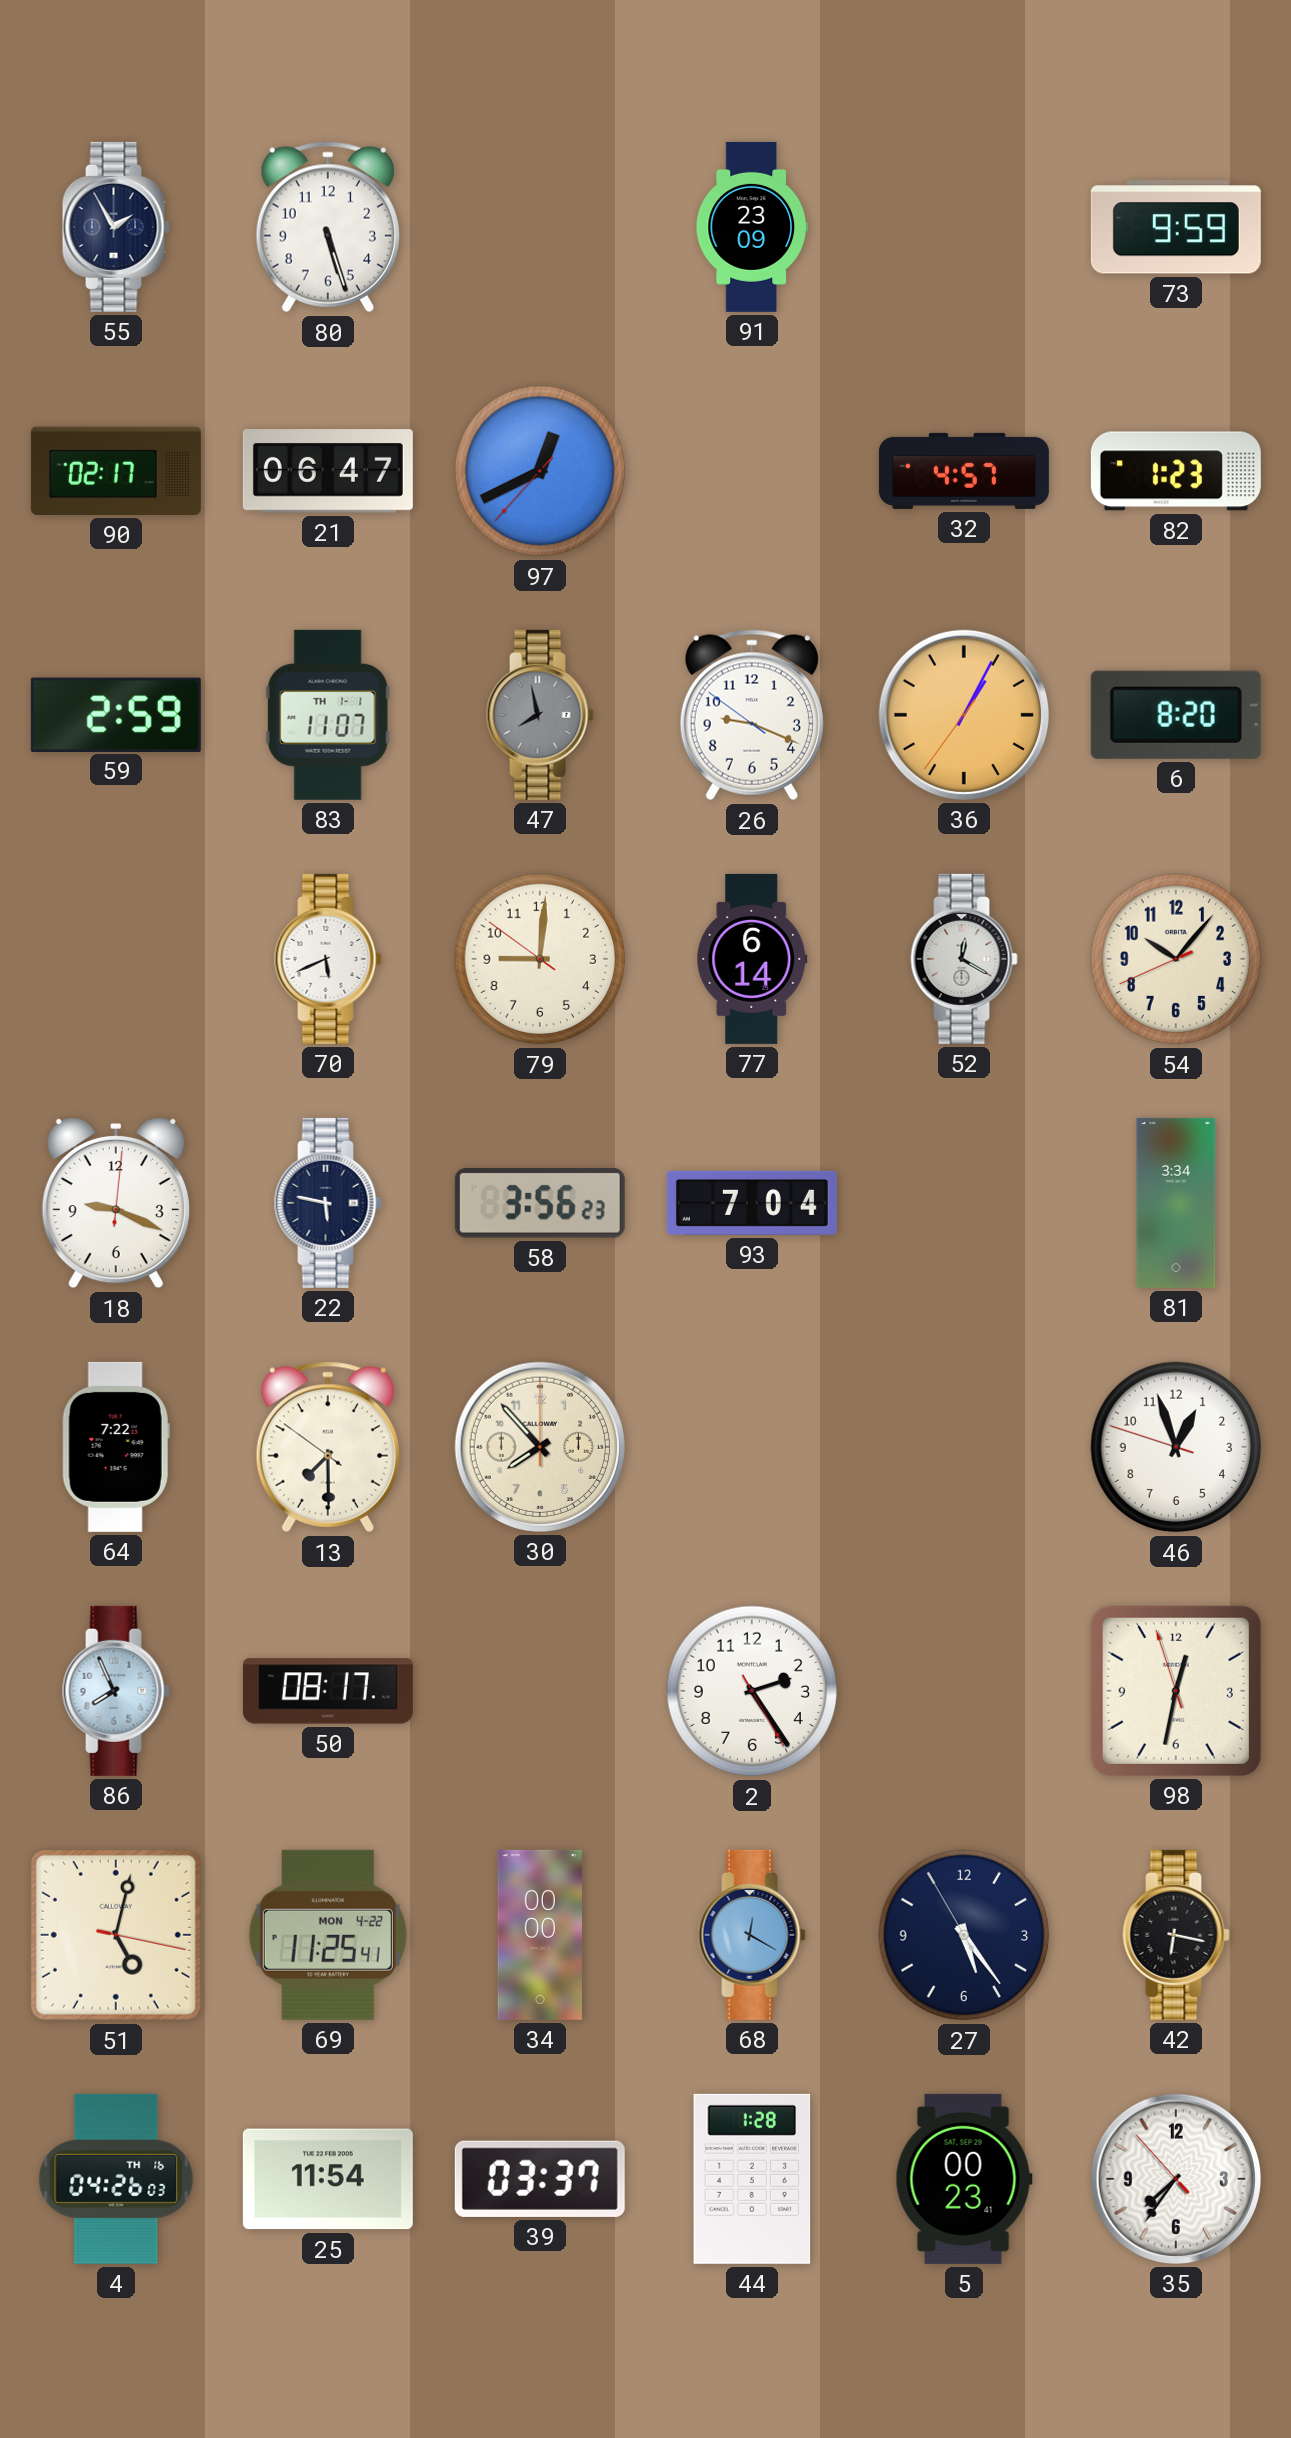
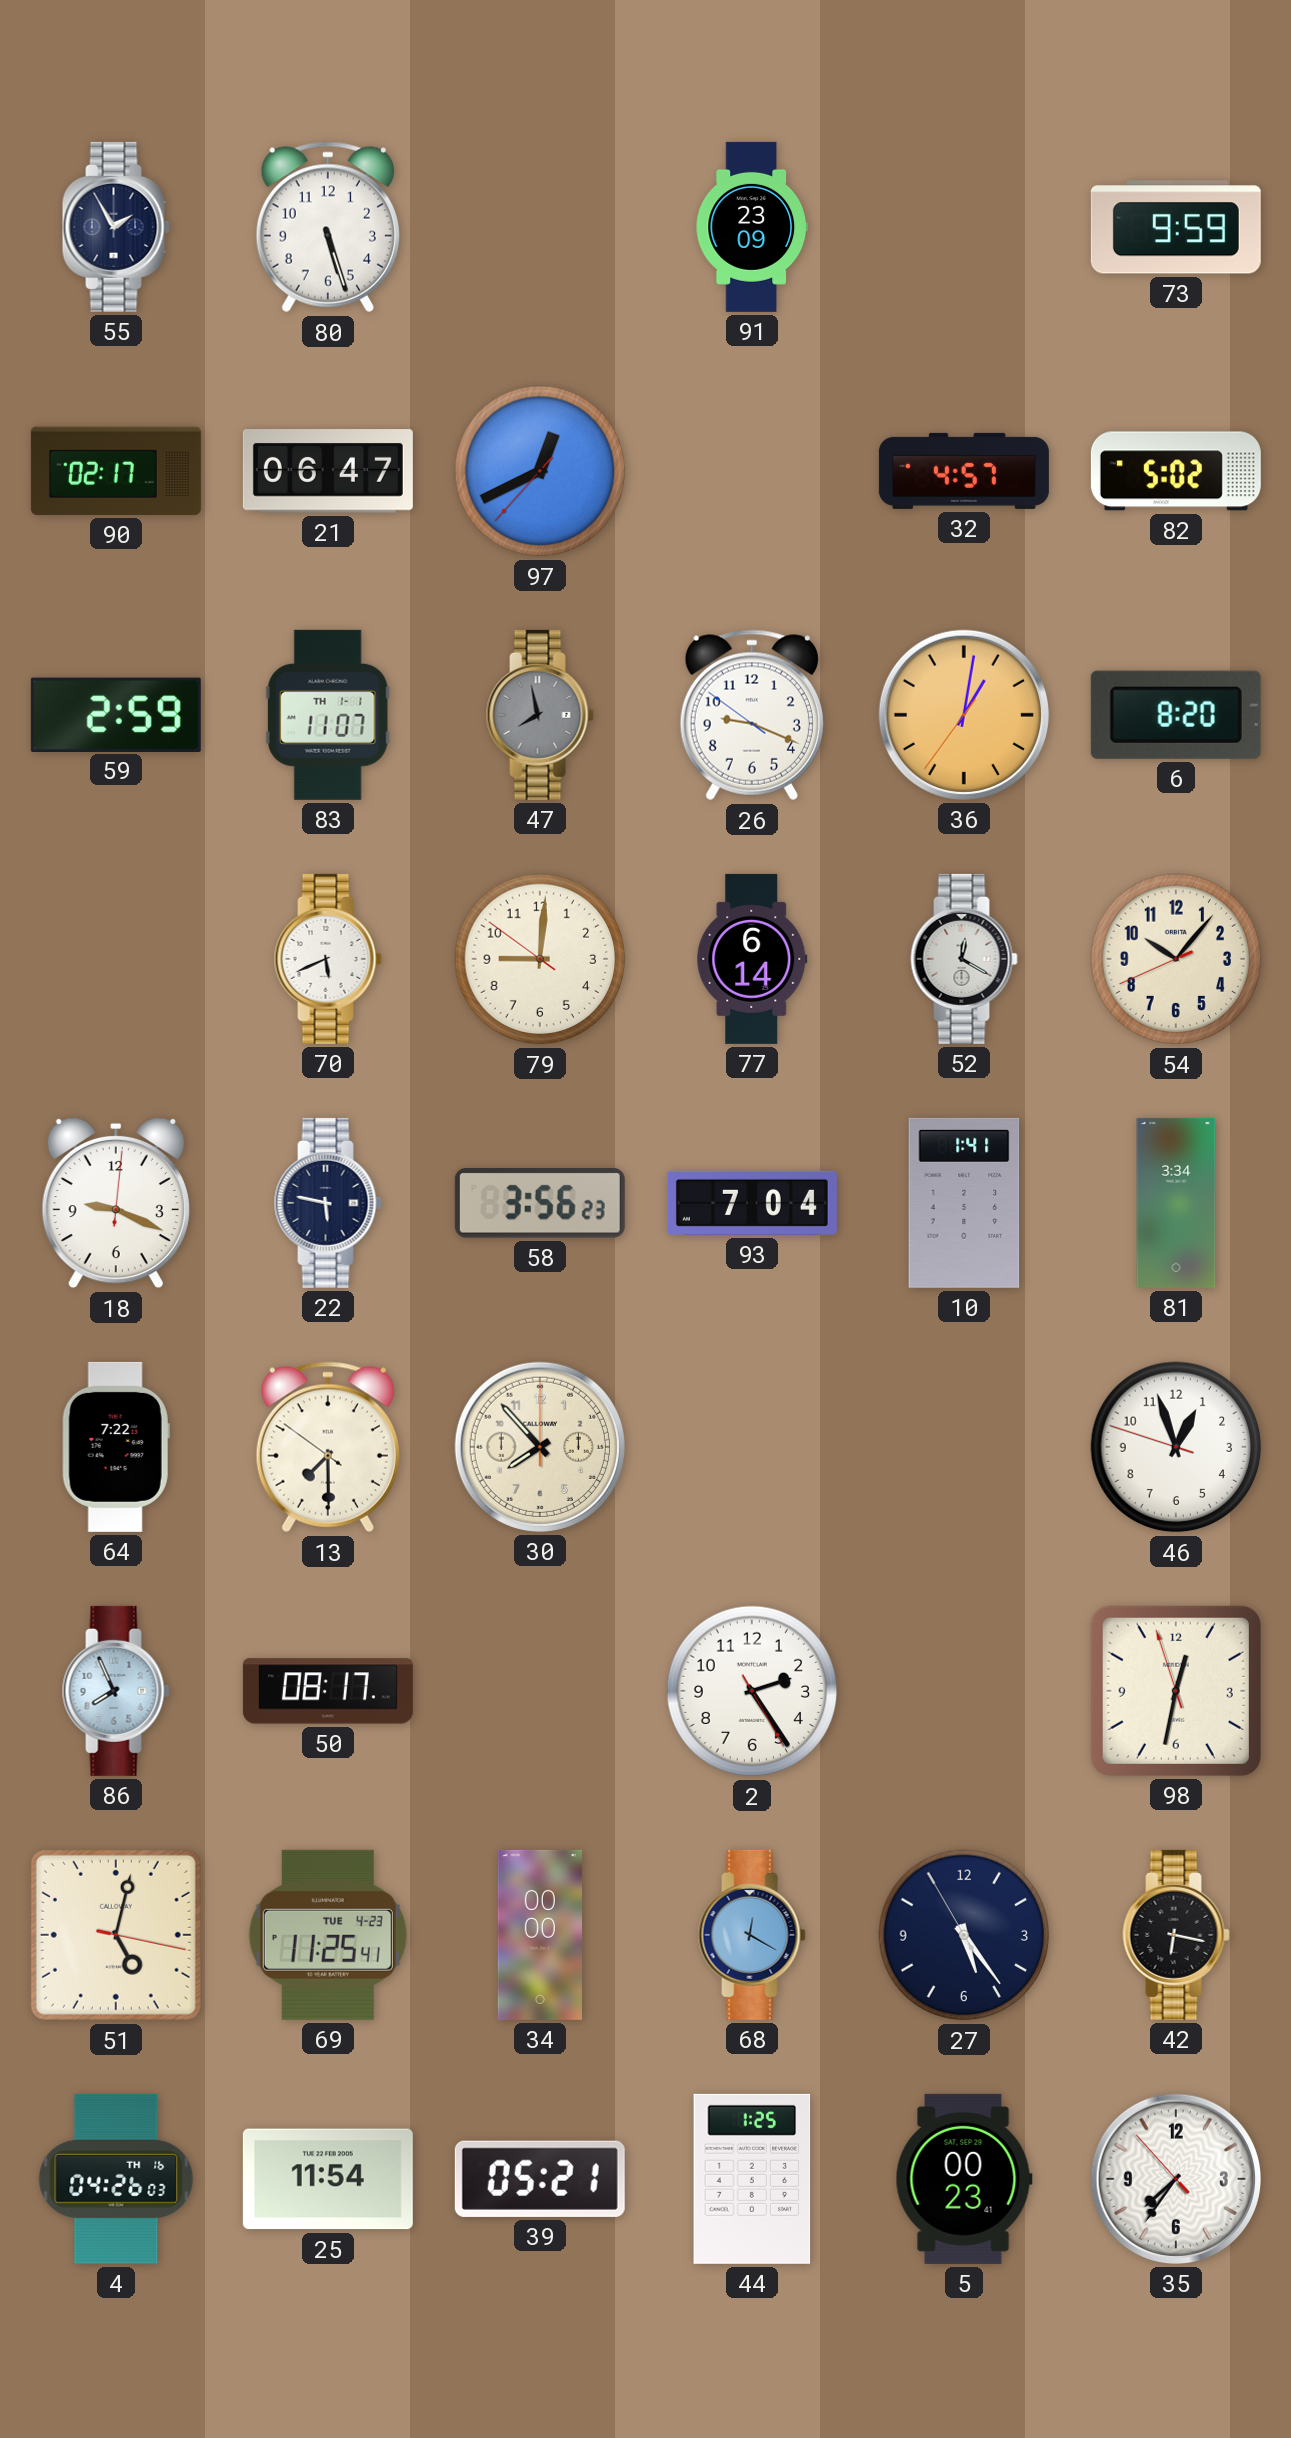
82: 1:23 -> 5:02 (1176, 471)
36: 1:04 -> 1:01 (964, 715)
10: none -> 1:41 (964, 1203)
69 date: MON 4-22 -> TUE 4-23 (328, 1935)
39: 03:37 -> 05:21 (540, 2179)
44: 1:28 -> 1:25 (752, 2179)
